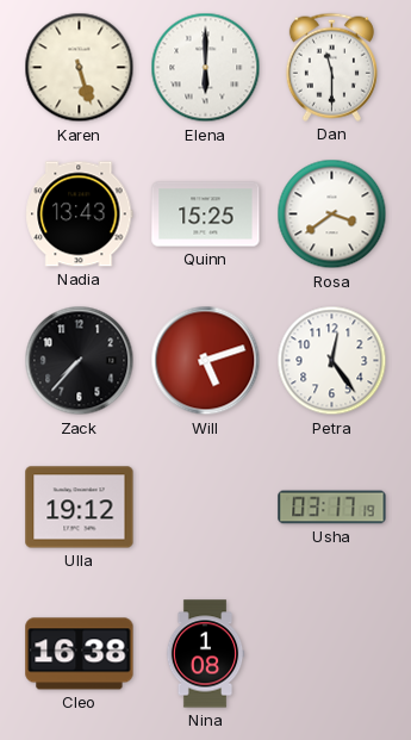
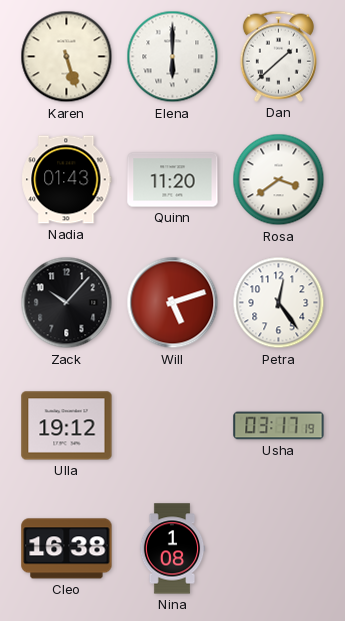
Dan: 11:30 -> 1:38 (278, 56)
Nadia: 13:43 -> 01:43 (67, 180)
Quinn: 15:25 -> 11:20 (173, 180)
Zack: 7:37 -> 10:07 (67, 303)
